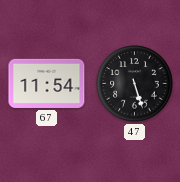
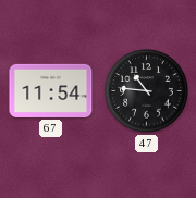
47: 5:27 -> 10:46 (147, 91)
